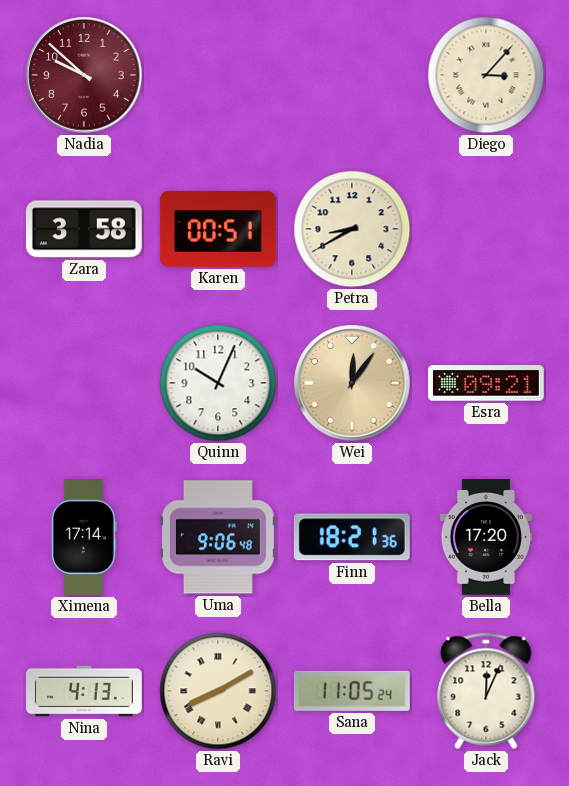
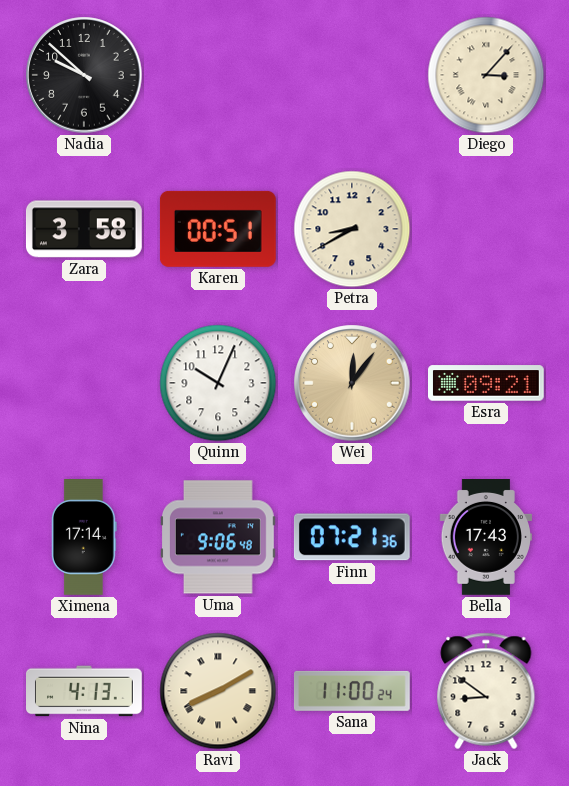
Nadia dial: burgundy -> black (84, 75)
Finn: 18:21 -> 07:21 (352, 537)
Bella: 17:20 -> 17:43 (485, 538)
Sana: 11:05 -> 11:00 (352, 691)
Jack: 12:04 -> 8:51 (486, 691)
